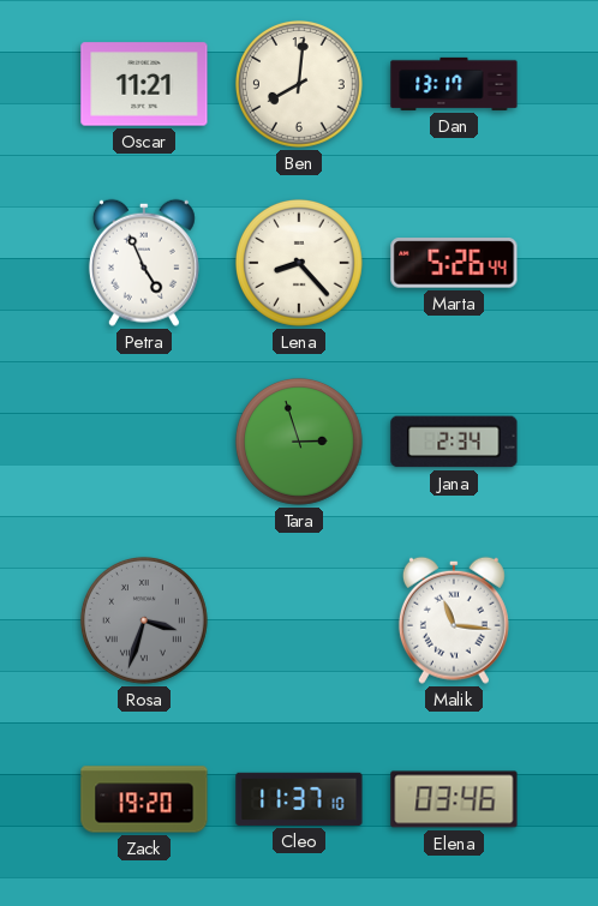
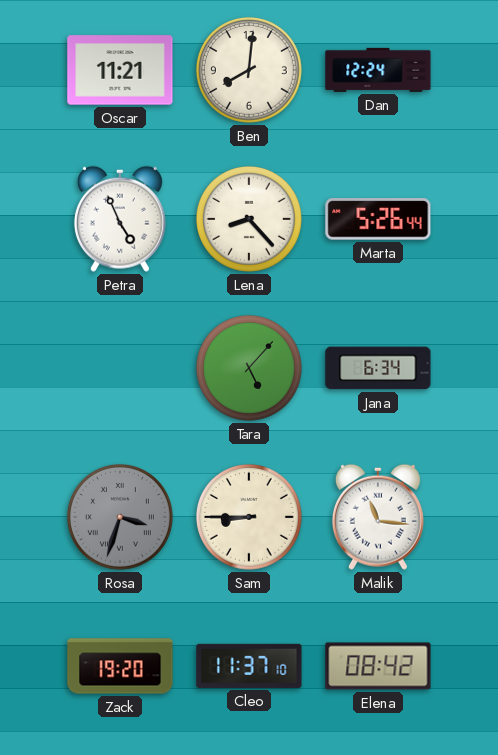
Dan: 13:17 -> 12:24 (378, 70)
Tara: 2:57 -> 5:07 (249, 368)
Jana: 2:34 -> 6:34 (378, 368)
Sam: none -> 8:45 (249, 517)
Elena: 03:46 -> 08:42 (378, 666)
